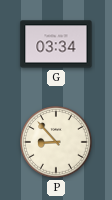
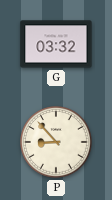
G: 03:34 -> 03:32 (56, 44)
